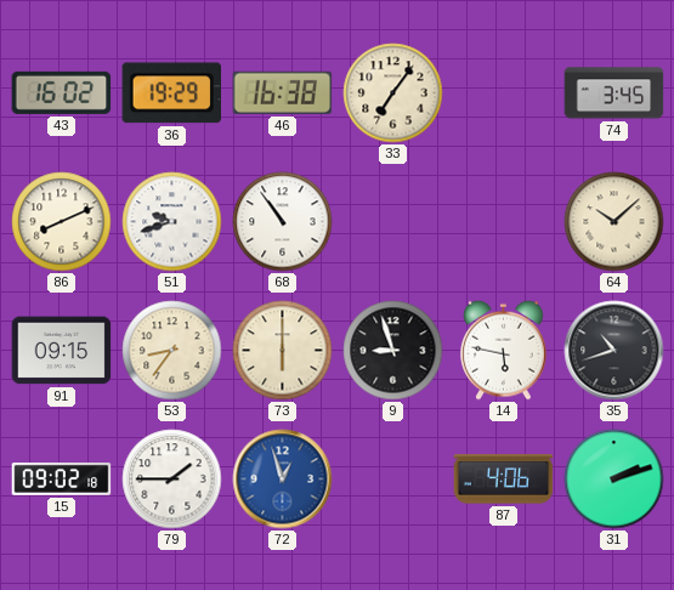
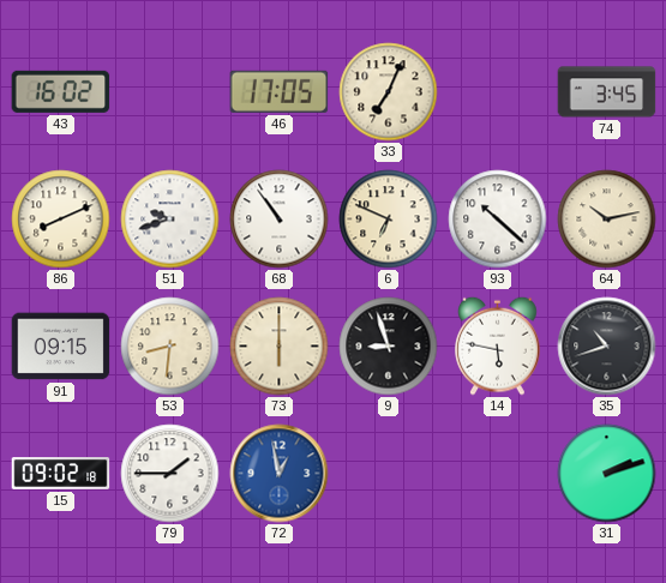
36: 19:29 -> none (171, 93)
46: 16:38 -> 17:05 (280, 91)
33: 7:06 -> 7:04 (389, 92)
6: none -> 6:49 (389, 220)
93: none -> 10:22 (498, 220)
64: 10:08 -> 10:13 (607, 220)
53: 8:36 -> 8:31 (170, 347)
72: 12:57 -> 12:58 (280, 474)
87: 4:06 -> none (504, 480)
